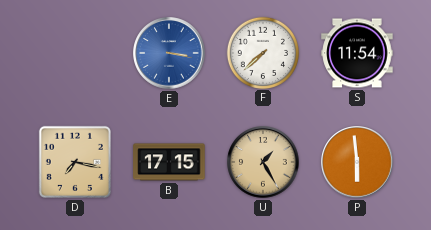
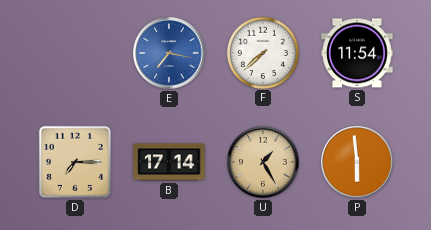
E: 3:17 -> 7:17 (169, 53)
D: 7:17 -> 7:15 (75, 162)
B: 17:15 -> 17:14 (169, 162)
